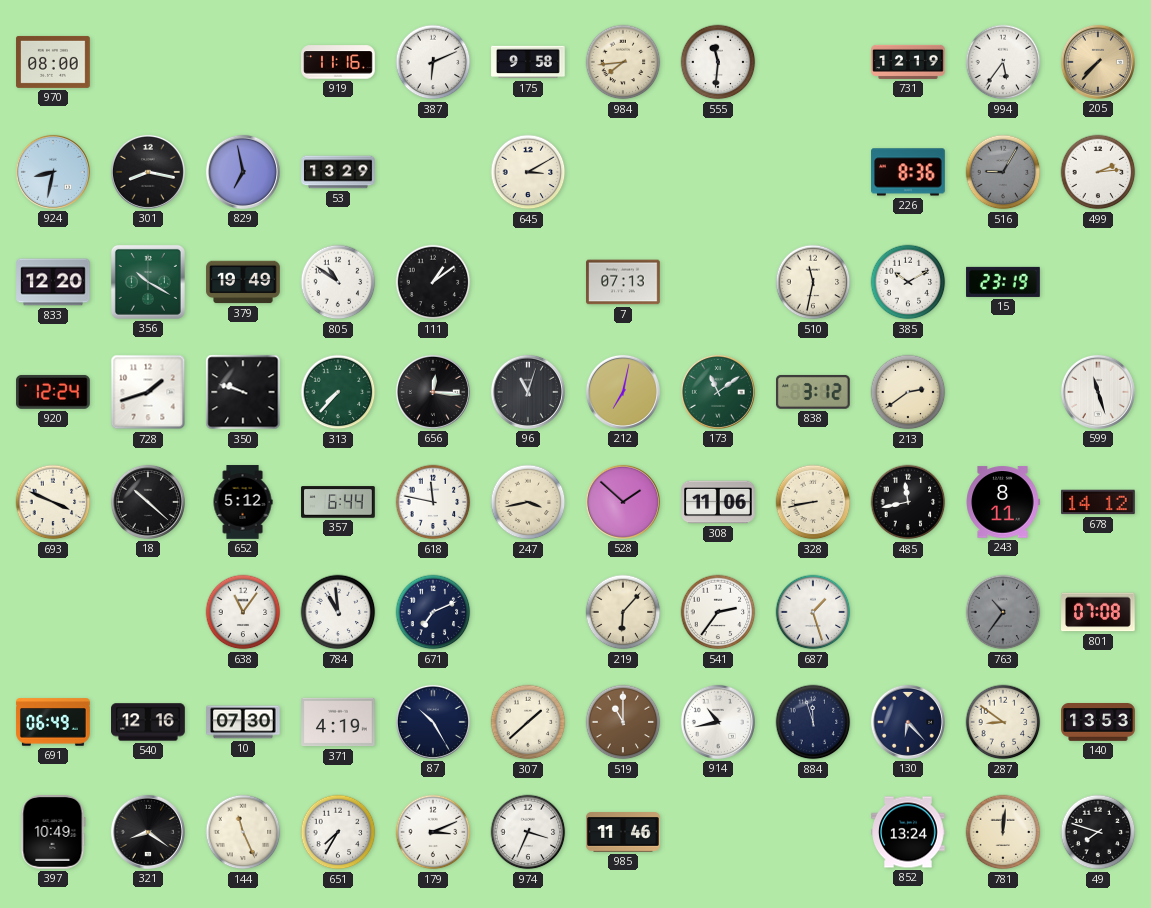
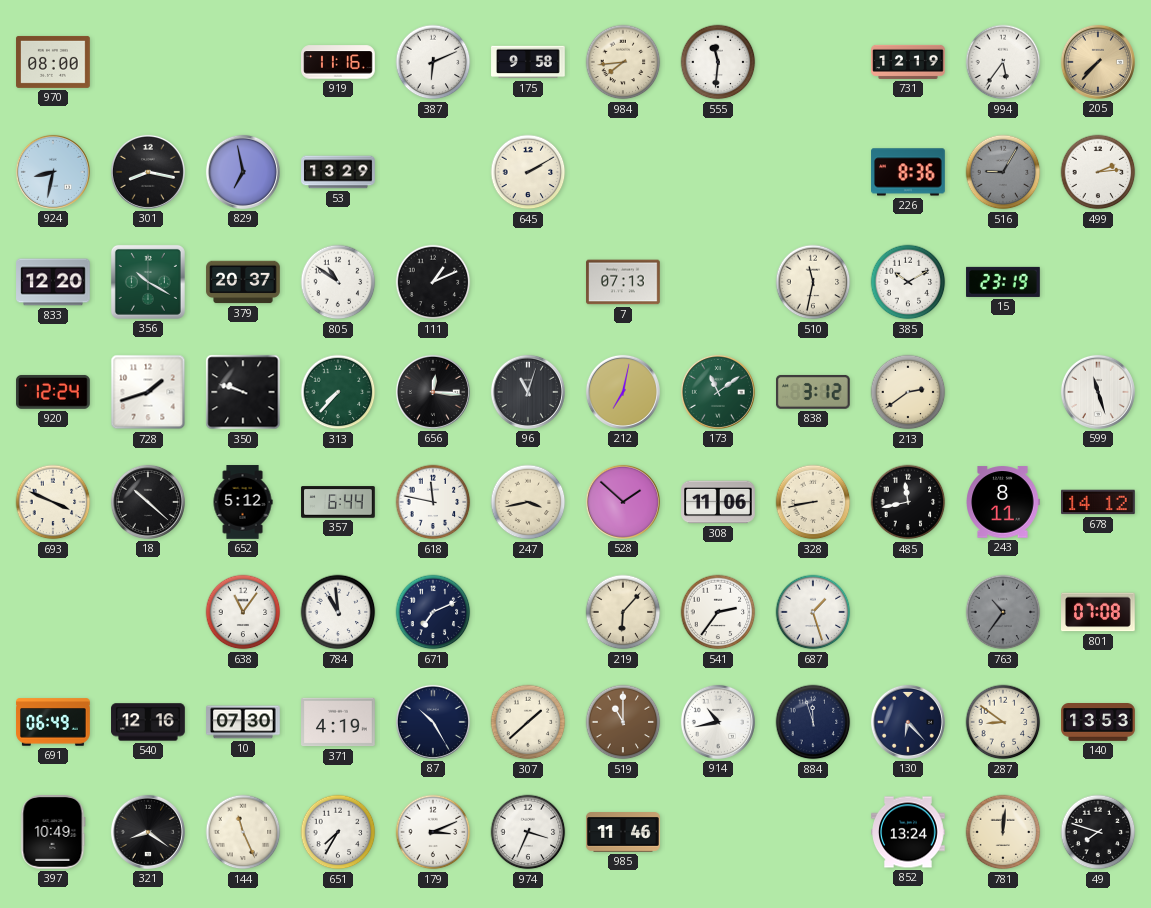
645: 3:10 -> 2:10 (528, 172)
379: 19:49 -> 20:37 (243, 282)
111: 1:09 -> 1:11 (433, 282)
